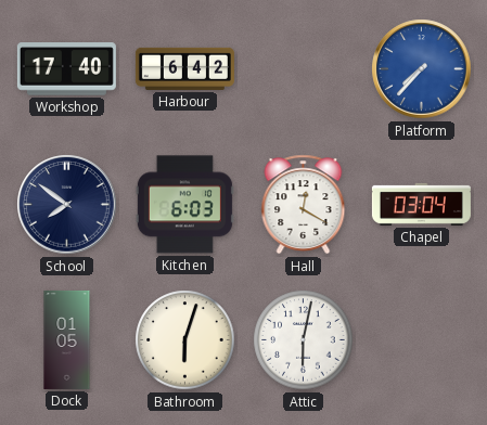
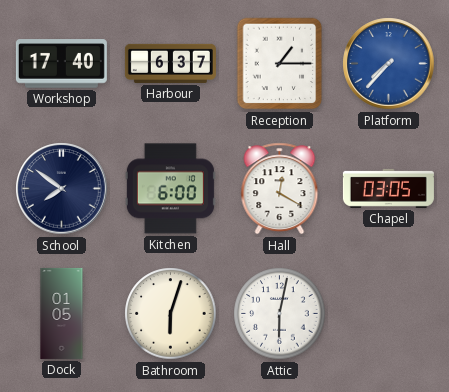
Harbour: 6:42 -> 6:37 (170, 63)
Reception: none -> 1:15 (280, 64)
Kitchen: 6:03 -> 6:00 (170, 189)
Chapel: 03:04 -> 03:05 (388, 188)
